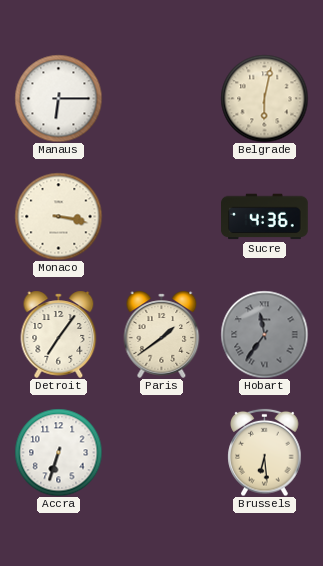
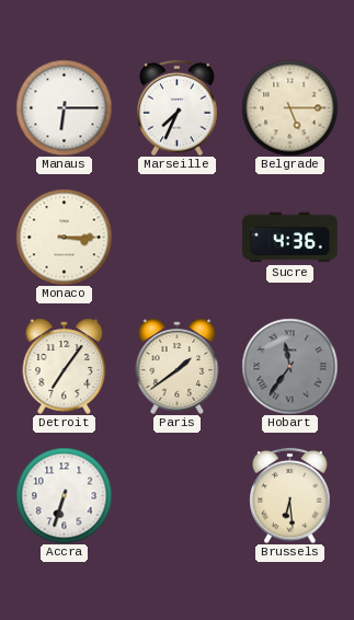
Marseille: none -> 7:34 (178, 107)
Belgrade: 6:02 -> 5:15 (289, 107)
Monaco: 3:17 -> 3:15 (64, 237)
